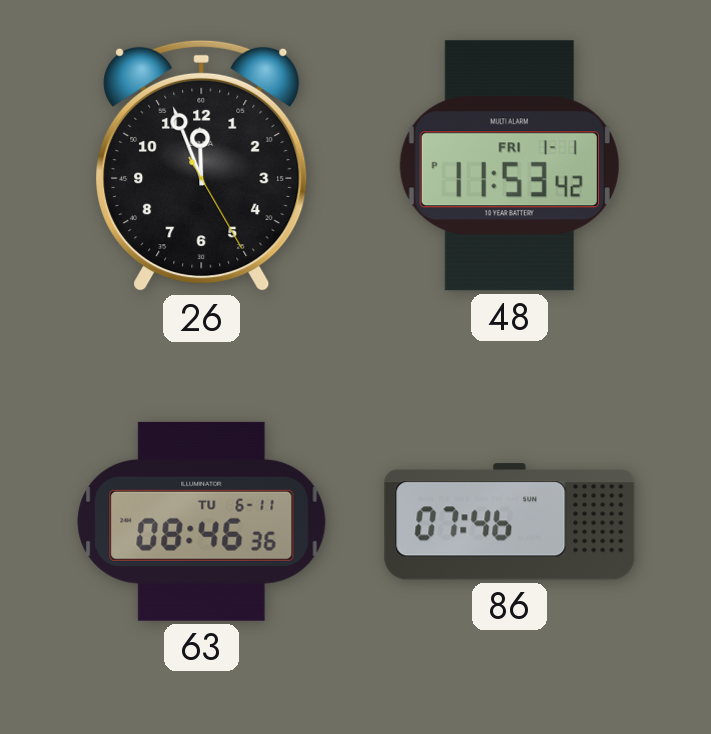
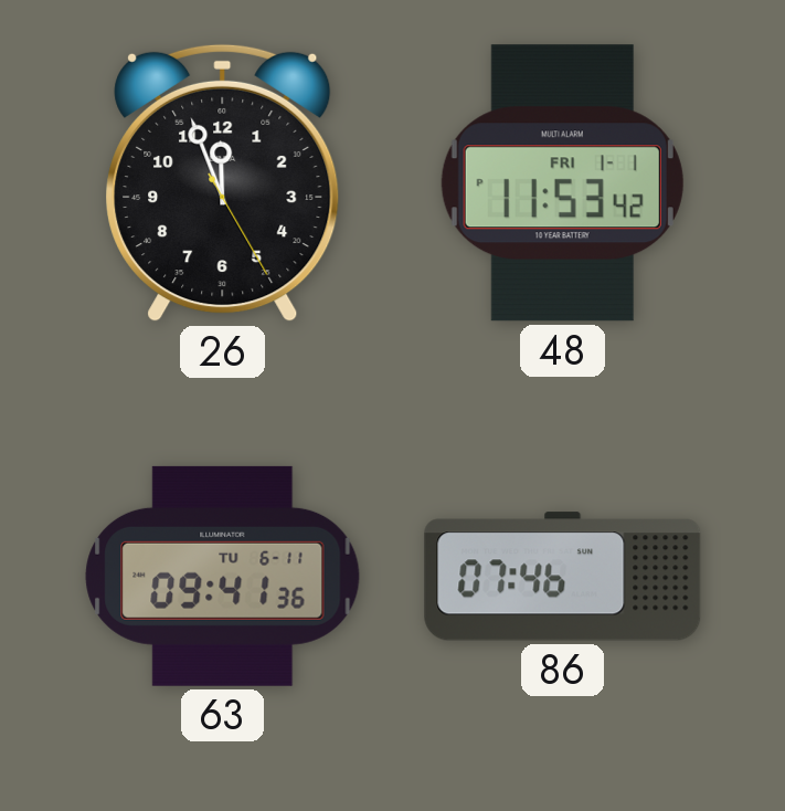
63: 08:46 -> 09:41 (223, 576)
